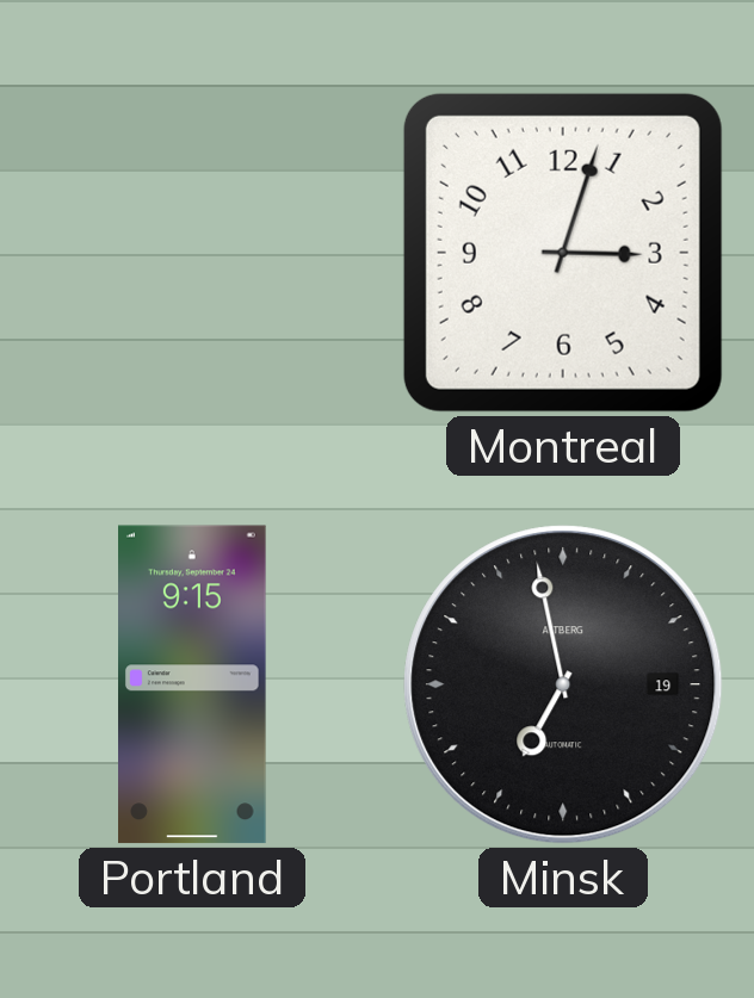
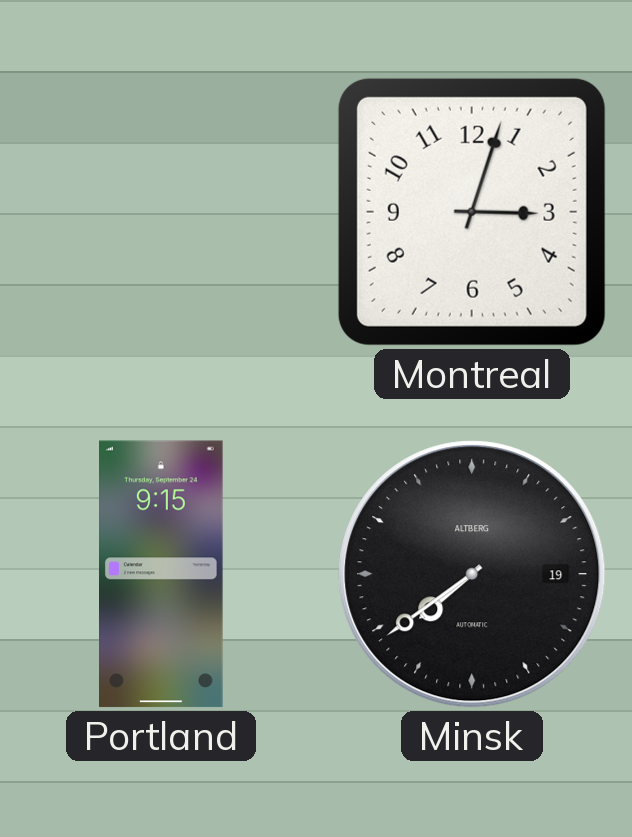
Minsk: 6:58 -> 7:39 (472, 574)
